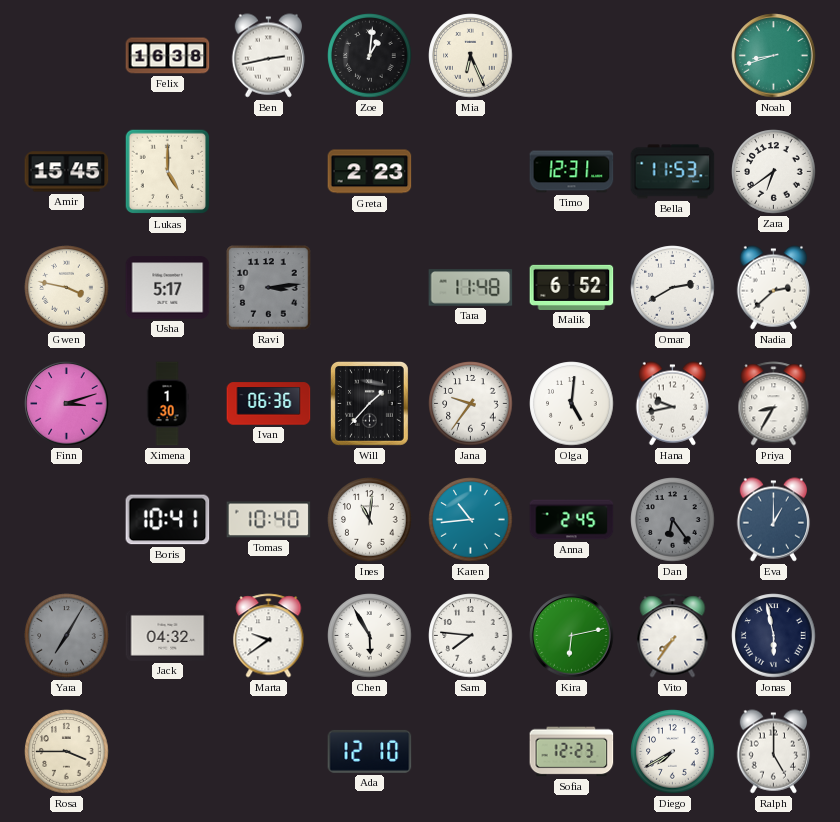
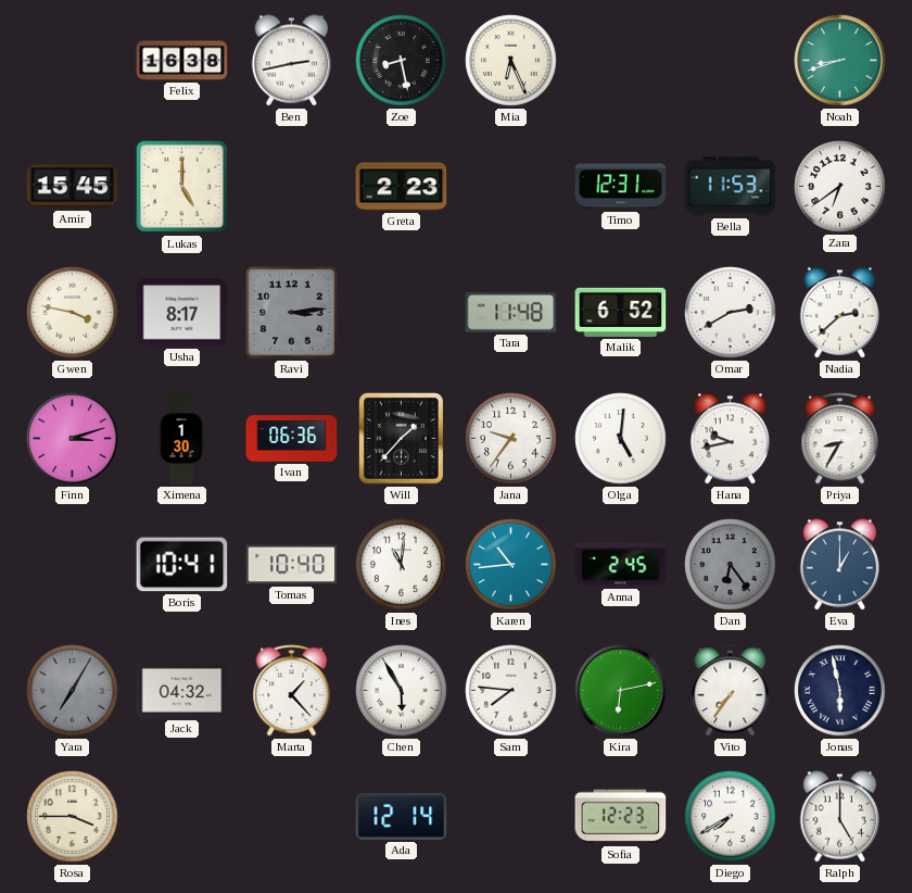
Zoe: 1:01 -> 8:28 (402, 61)
Usha: 5:17 -> 8:17 (182, 313)
Marta: 9:39 -> 1:23 (292, 691)
Ada: 12:10 -> 12:14 (402, 816)
